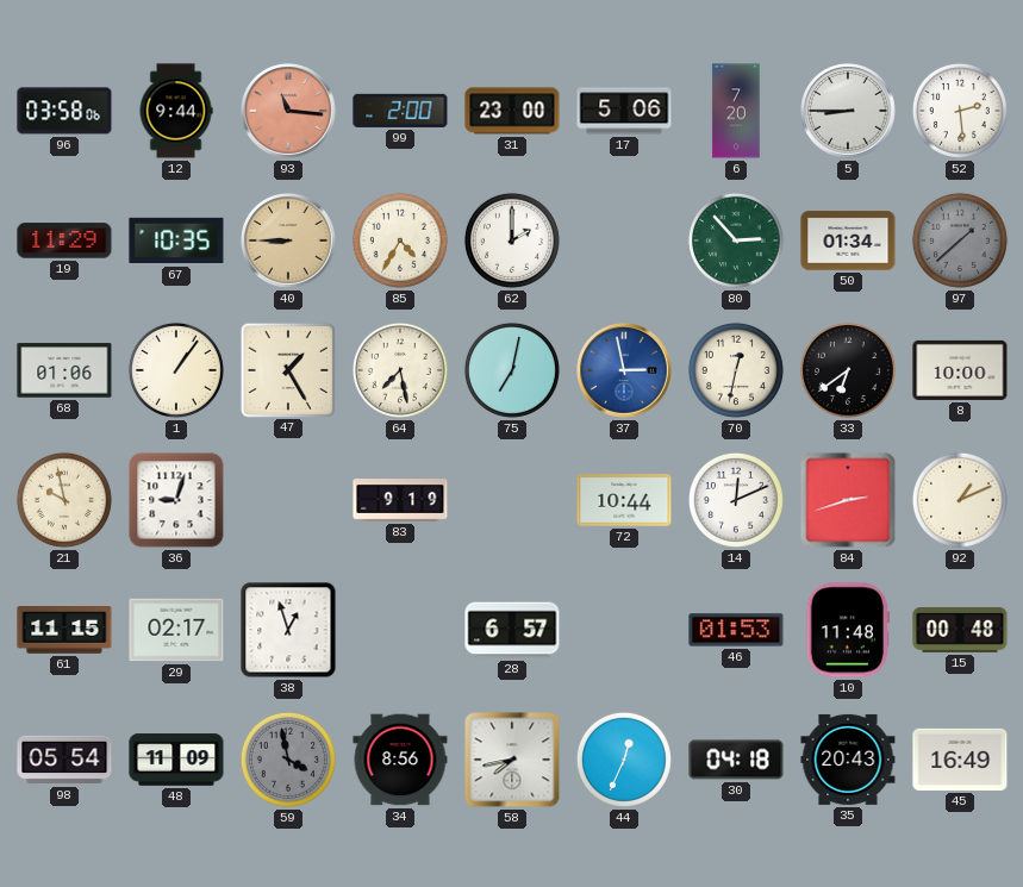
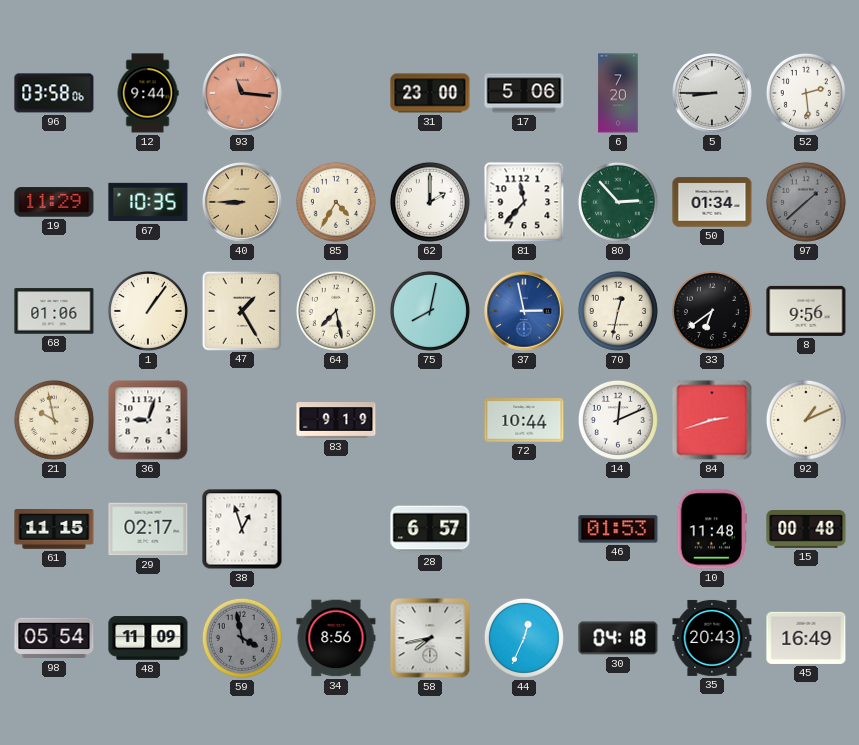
99: 2:00 -> none (400, 111)
81: none -> 11:37 (524, 202)
75: 7:02 -> 8:02 (430, 311)
8: 10:00 -> 9:56 (806, 311)
